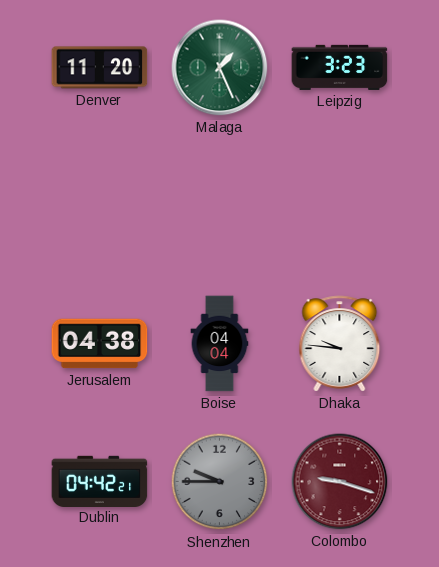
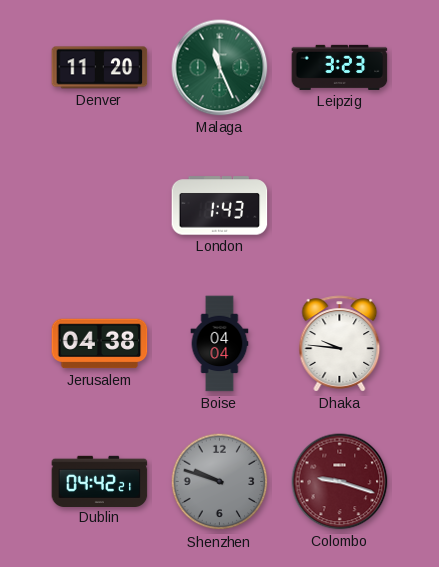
Malaga: 1:26 -> 11:26 (220, 68)
London: none -> 1:43 (220, 206)
Shenzhen: 9:45 -> 9:48 (220, 482)
